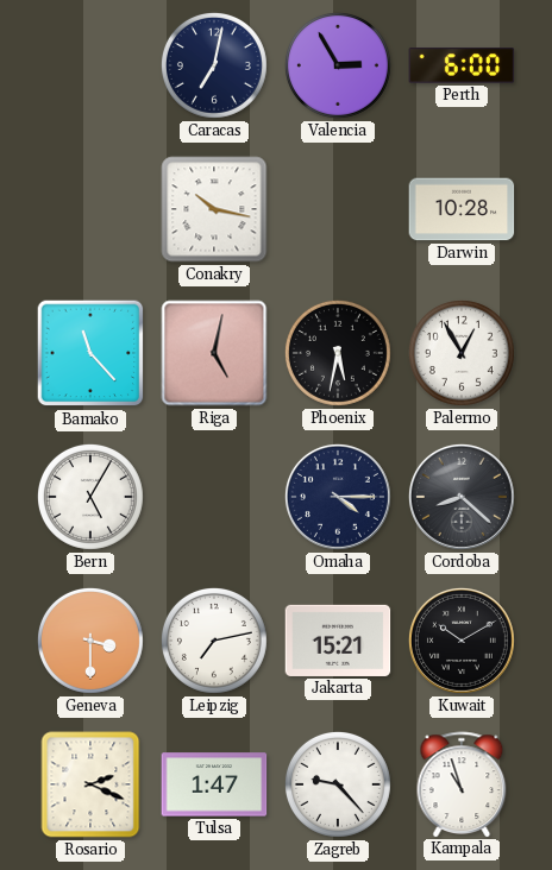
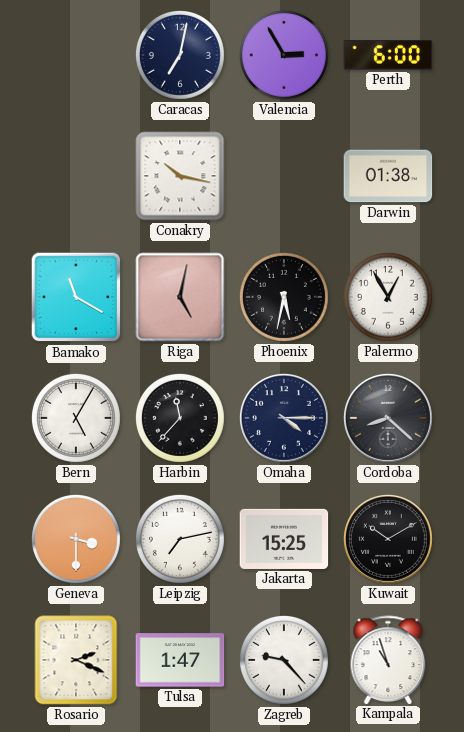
Darwin: 10:28 -> 01:38 (388, 176)
Bamako: 11:23 -> 11:20 (76, 297)
Harbin: none -> 11:37 (180, 418)
Jakarta: 15:21 -> 15:25 (284, 539)
